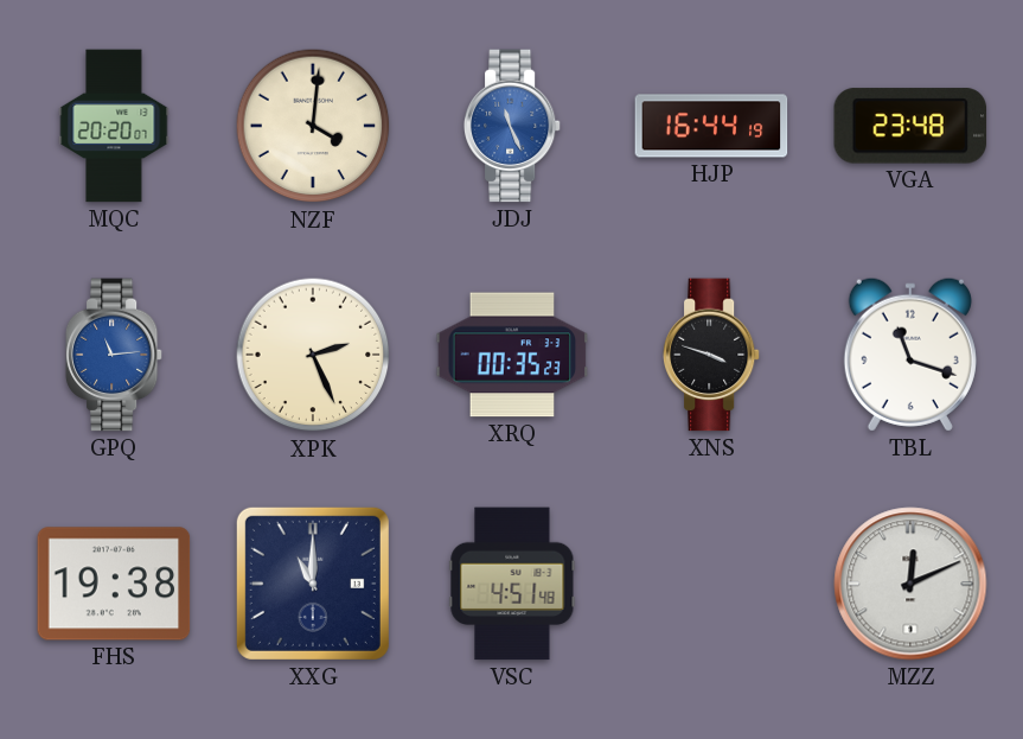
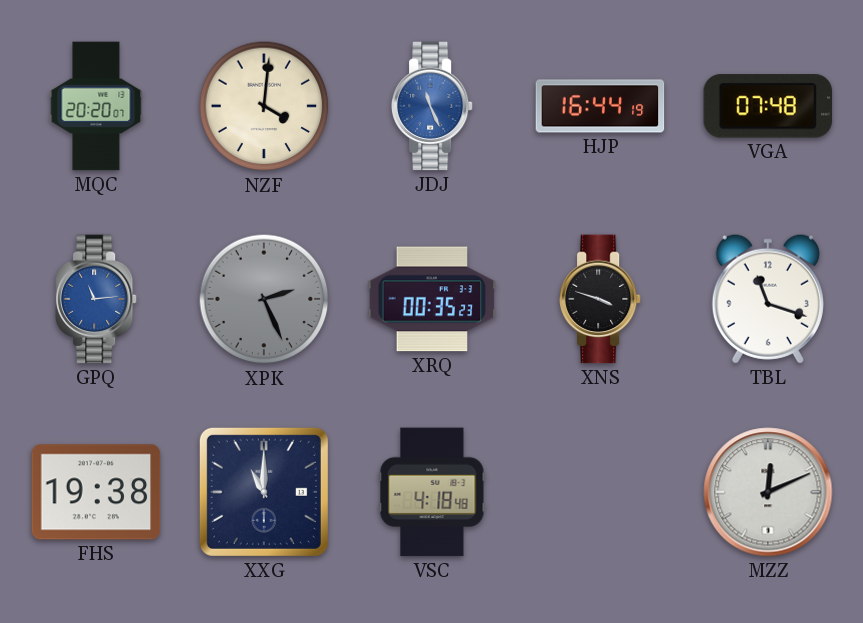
VGA: 23:48 -> 07:48 (768, 106)
XPK dial: cream -> grey (264, 299)
VSC: 4:51 -> 4:18 (432, 492)
